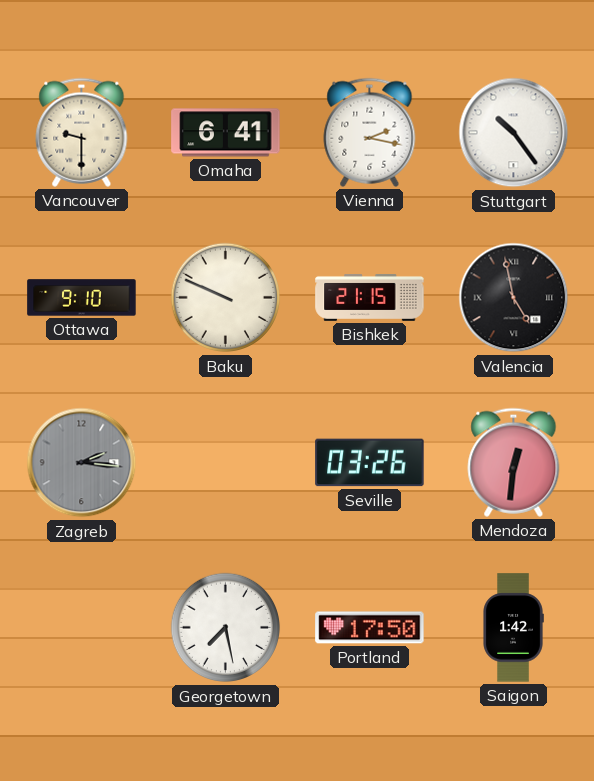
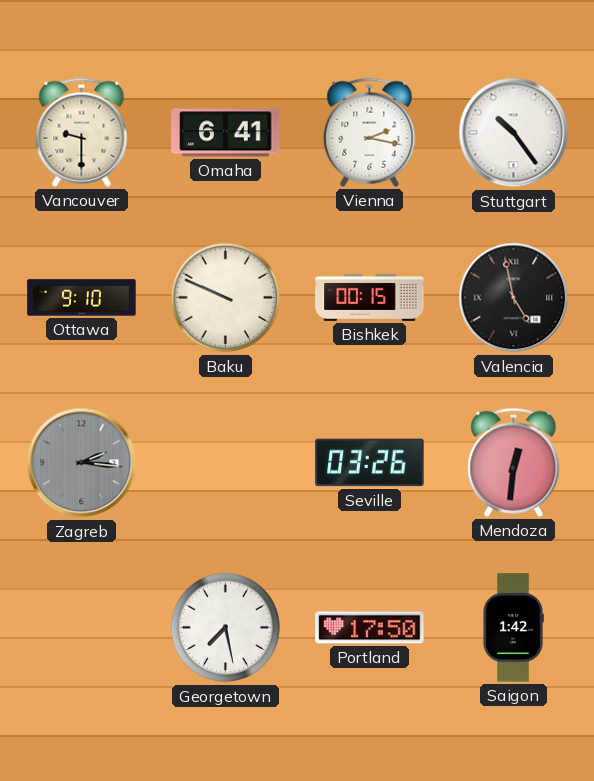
Bishkek: 21:15 -> 00:15 (370, 297)
